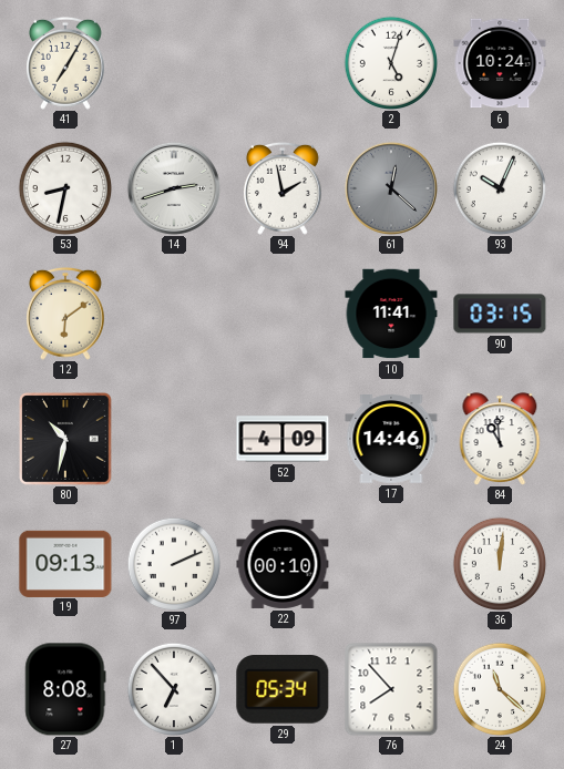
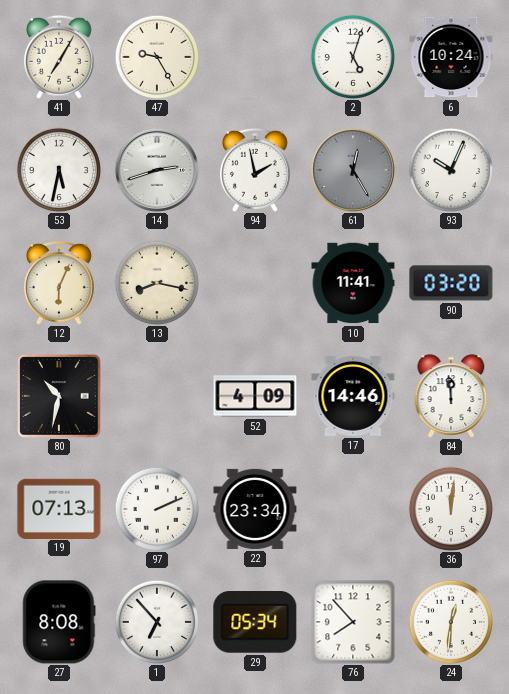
47: none -> 9:25 (156, 56)
53: 8:32 -> 5:32 (58, 169)
61: 12:22 -> 12:25 (353, 170)
12: 6:09 -> 6:04 (60, 283)
13: none -> 8:17 (156, 282)
90: 03:15 -> 03:20 (451, 283)
84: 10:59 -> 11:59 (451, 396)
19: 09:13 -> 07:13 (59, 508)
22: 00:10 -> 23:34 (255, 509)
24: 11:22 -> 12:31 (450, 621)
